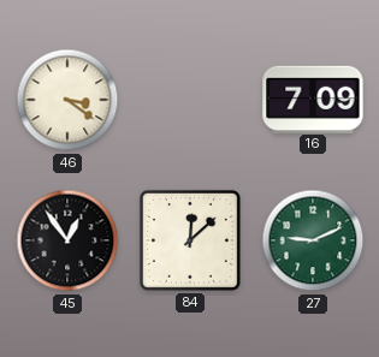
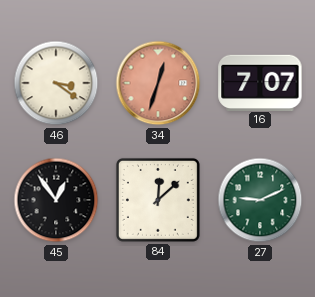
34: none -> 12:33 (158, 83)
16: 7:09 -> 7:07 (260, 82)
